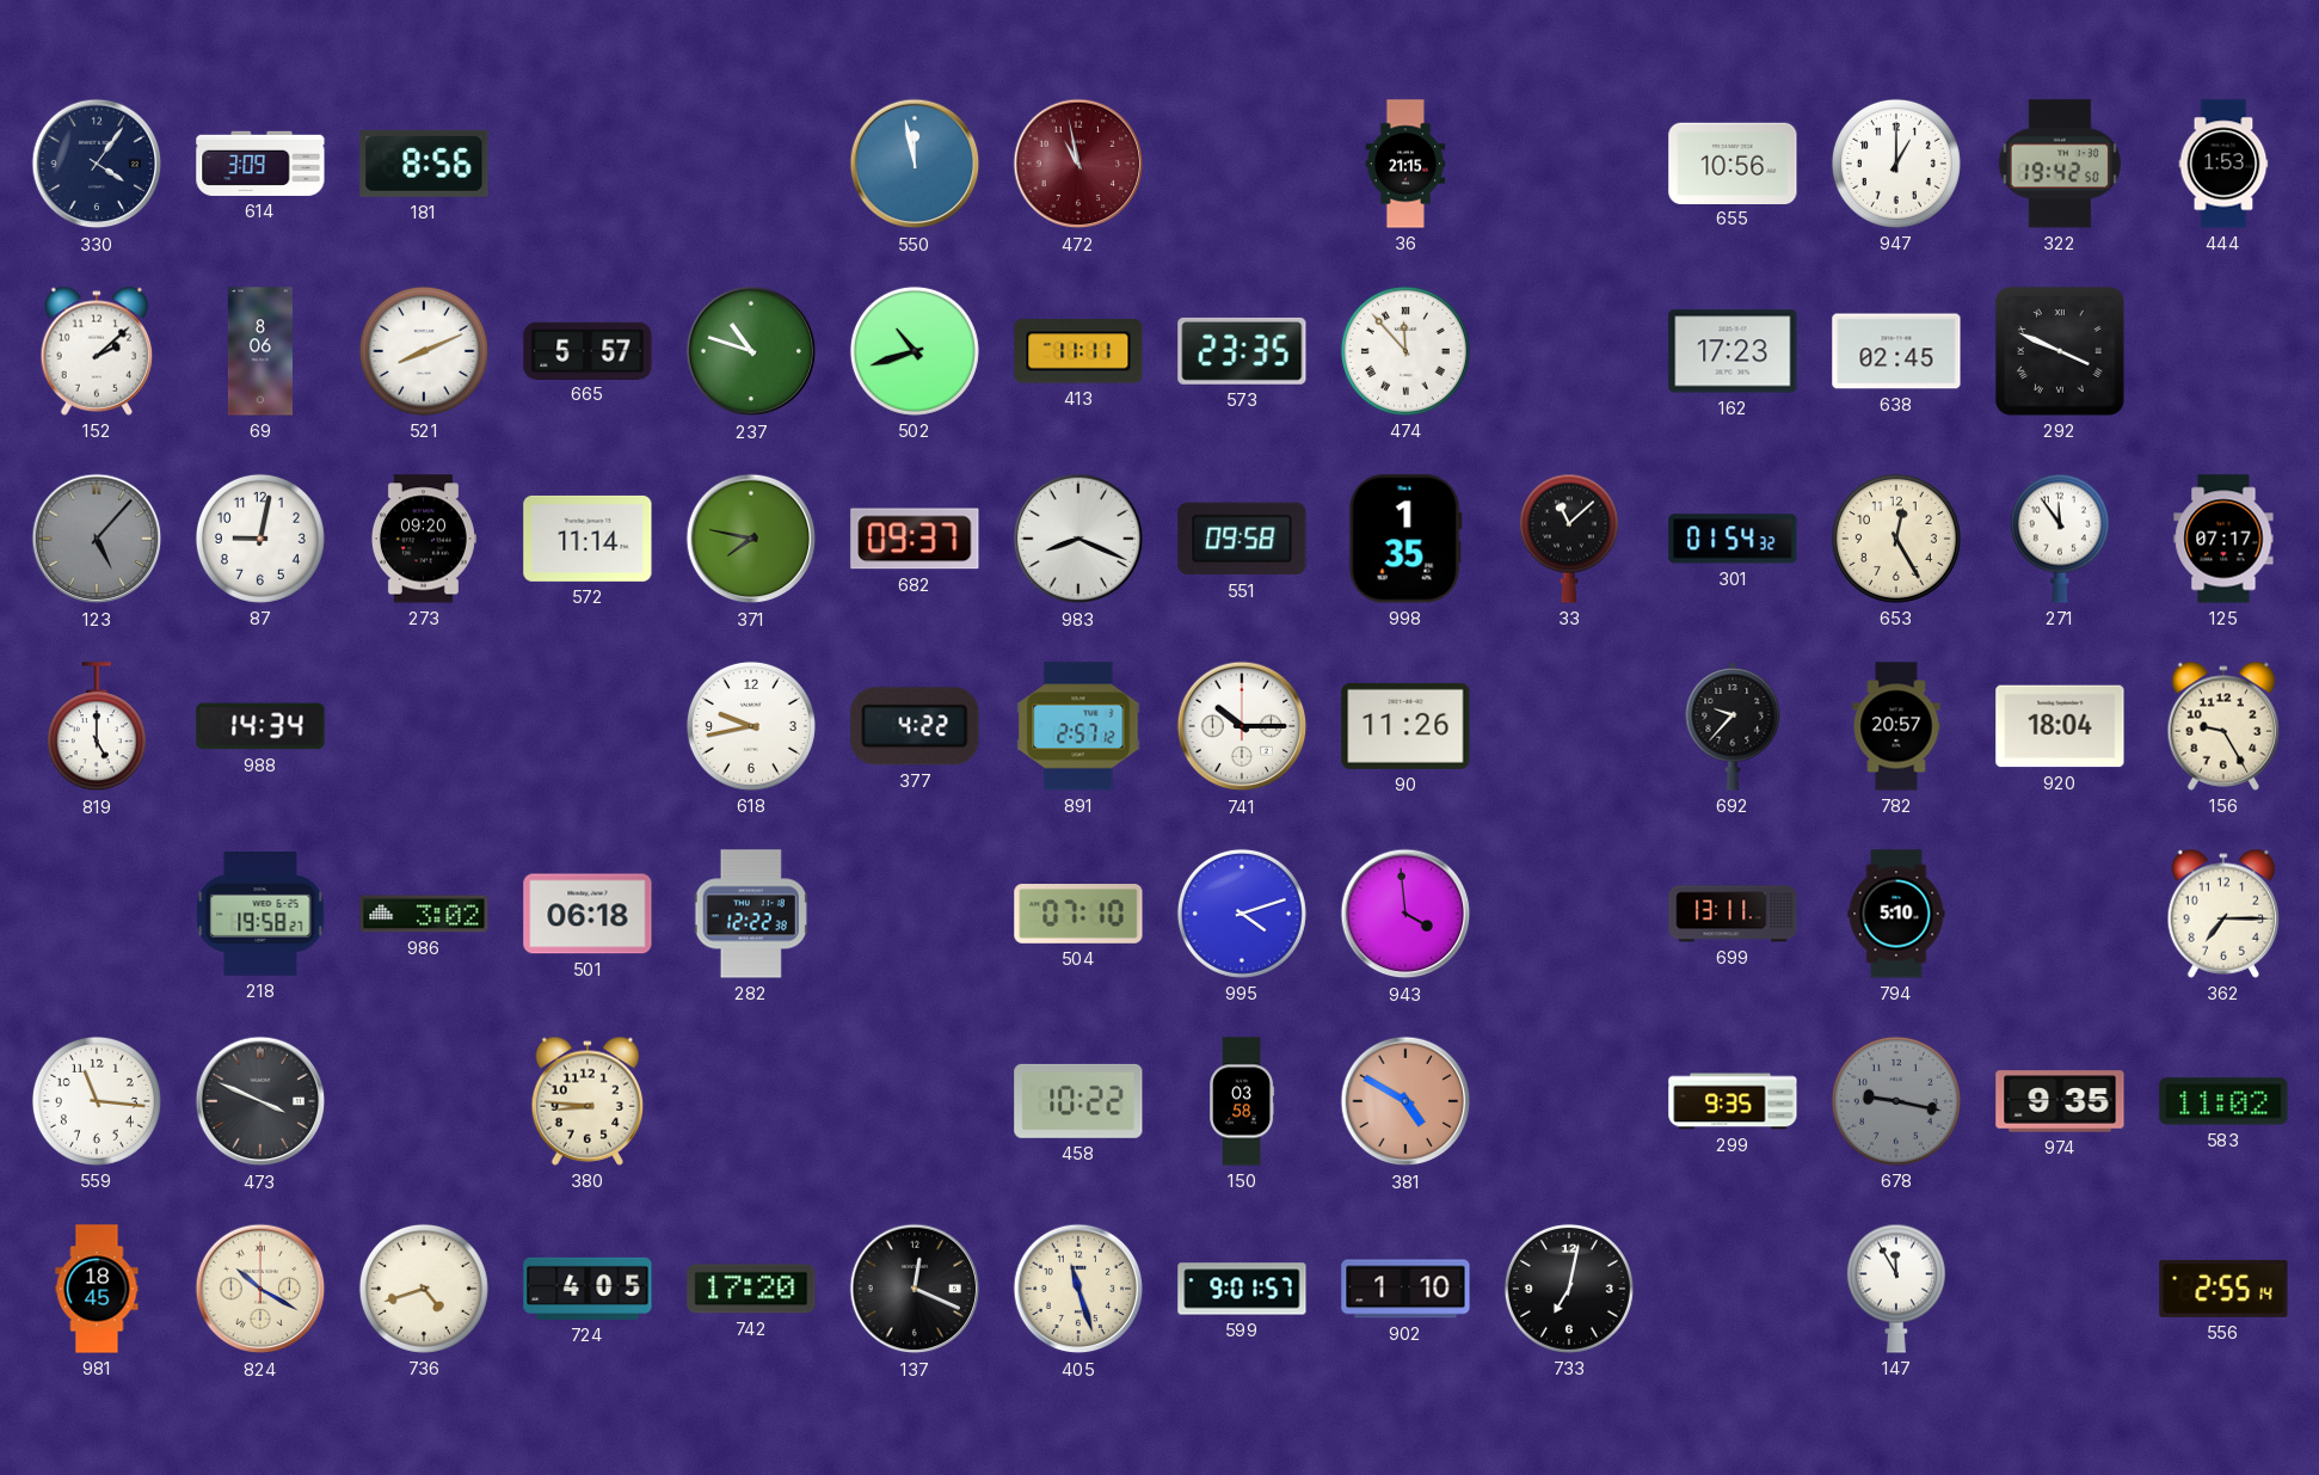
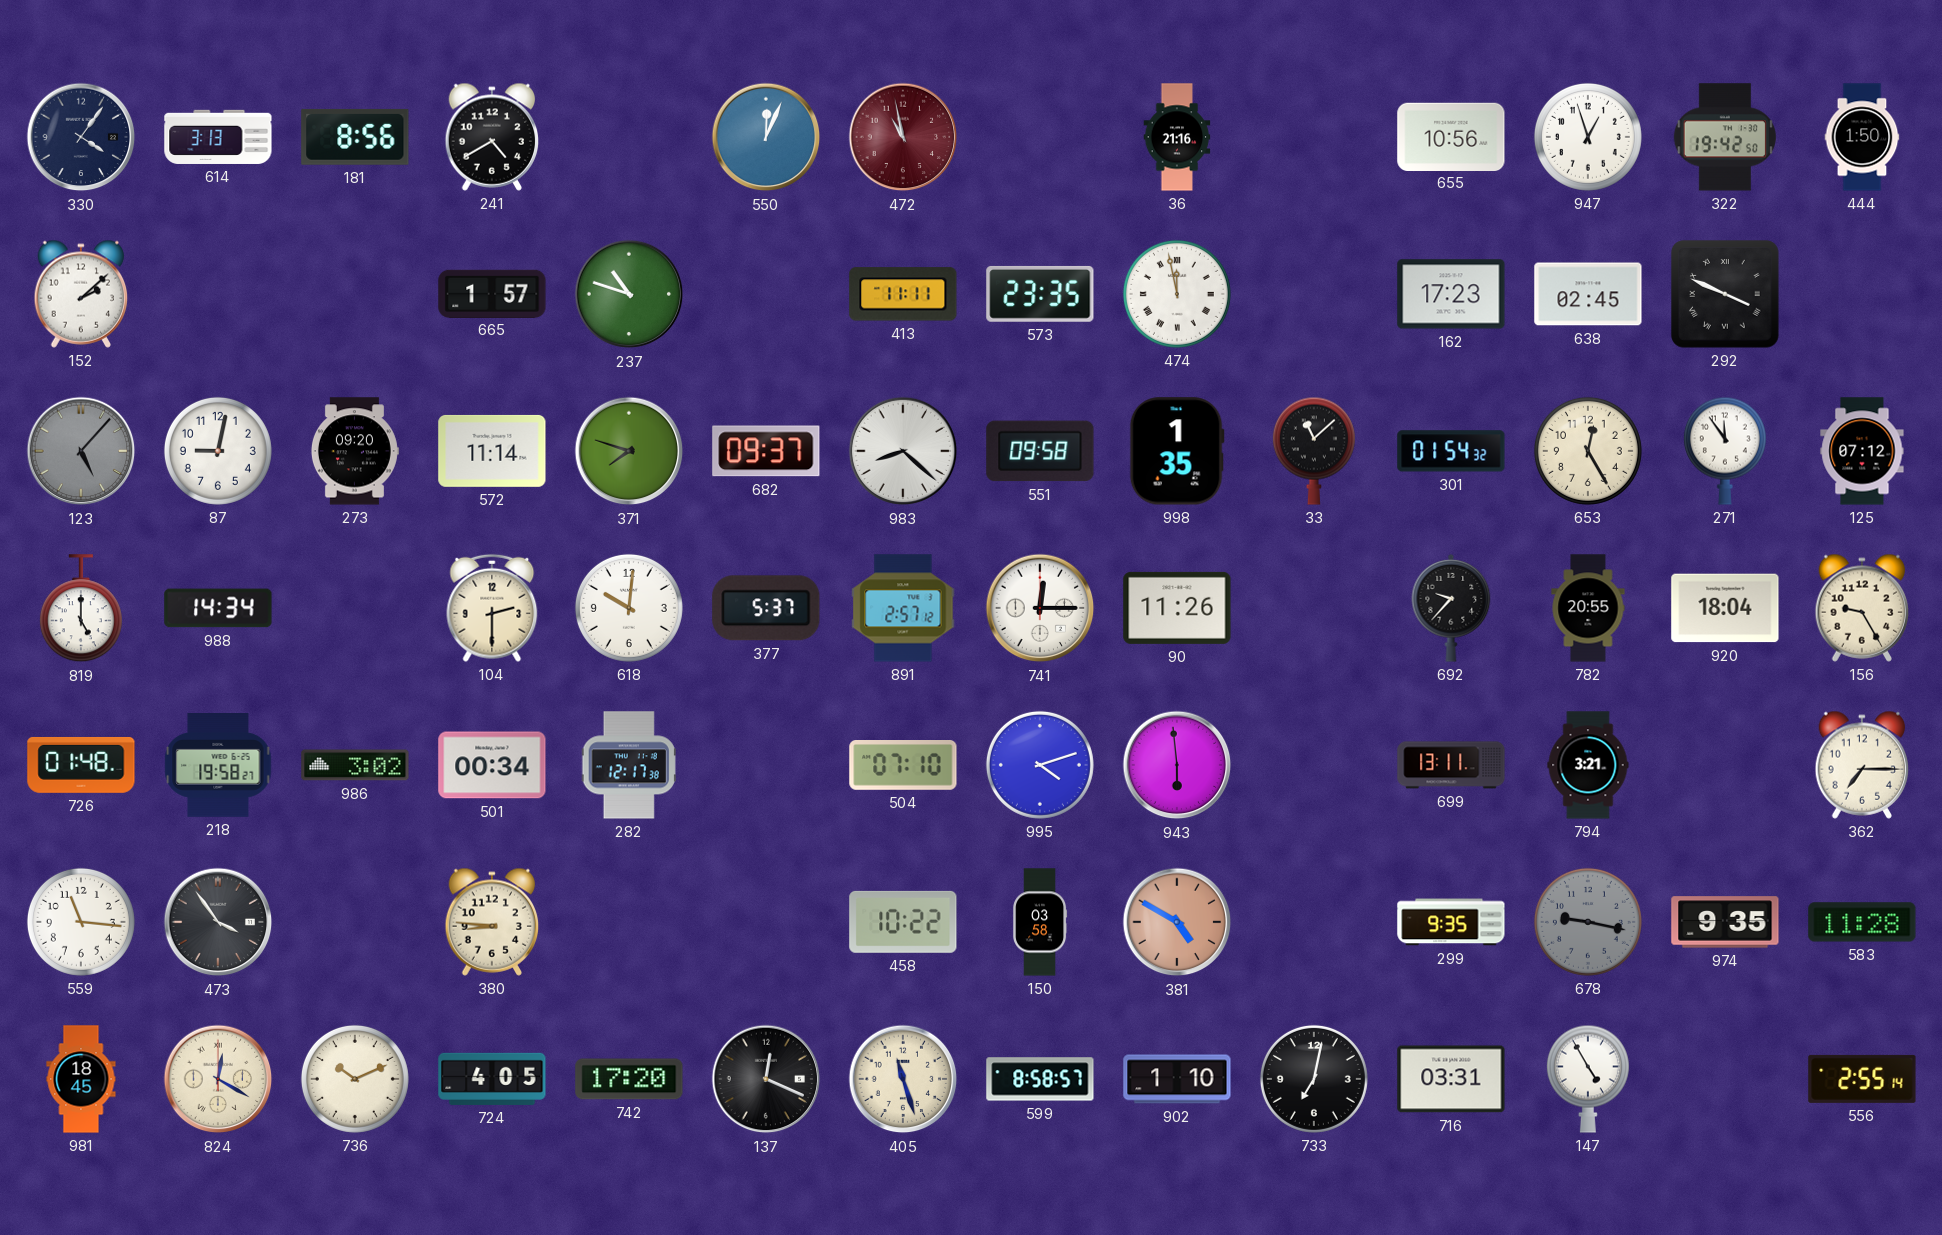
614: 3:09 -> 3:13 (218, 137)
241: none -> 4:40 (492, 137)
550: 11:58 -> 12:04 (766, 137)
36: 21:15 -> 21:16 (1177, 137)
947: 1:00 -> 12:57 (1588, 137)
444: 1:53 -> 1:50 (1862, 137)
69: 8:06 -> none (260, 351)
521: 8:11 -> none (424, 351)
665: 5:57 -> 1:57 (492, 293)
502: 10:42 -> none (915, 351)
474: 11:53 -> 11:58 (1177, 294)
371: 7:47 -> 7:48 (629, 451)
983: 8:19 -> 8:22 (903, 451)
125: 07:17 -> 07:12 (1862, 451)
104: none -> 2:30 (492, 608)
618: 9:43 -> 10:01 (629, 608)
377: 4:22 -> 5:37 (766, 608)
741: 10:15 -> 12:15 (1040, 608)
782: 20:57 -> 20:55 (1588, 608)
726: none -> 01:48 (81, 765)
501: 06:18 -> 00:34 (492, 765)
282: 12:22 -> 12:17 (629, 765)
943: 3:59 -> 5:59 (1177, 765)
794: 5:10 -> 3:21 (1588, 765)
473: 3:49 -> 3:54 (218, 922)
583: 11:02 -> 11:28 (1862, 922)
824: 10:20 -> 12:20 (218, 1079)
736: 4:42 -> 10:11 (355, 1079)
599: 9:01 -> 8:58 (1040, 1079)
716: none -> 03:31 (1451, 1079)
147: 11:55 -> 4:55 (1588, 1079)
